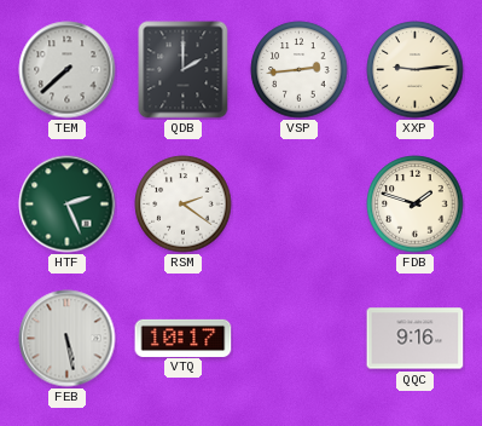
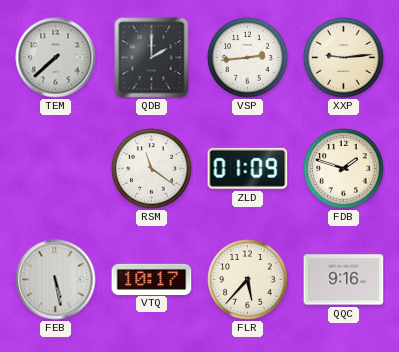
HTF: 2:26 -> none (68, 205)
RSM: 2:21 -> 11:21 (152, 169)
ZLD: none -> 01:09 (248, 168)
FLR: none -> 5:37 (248, 280)
